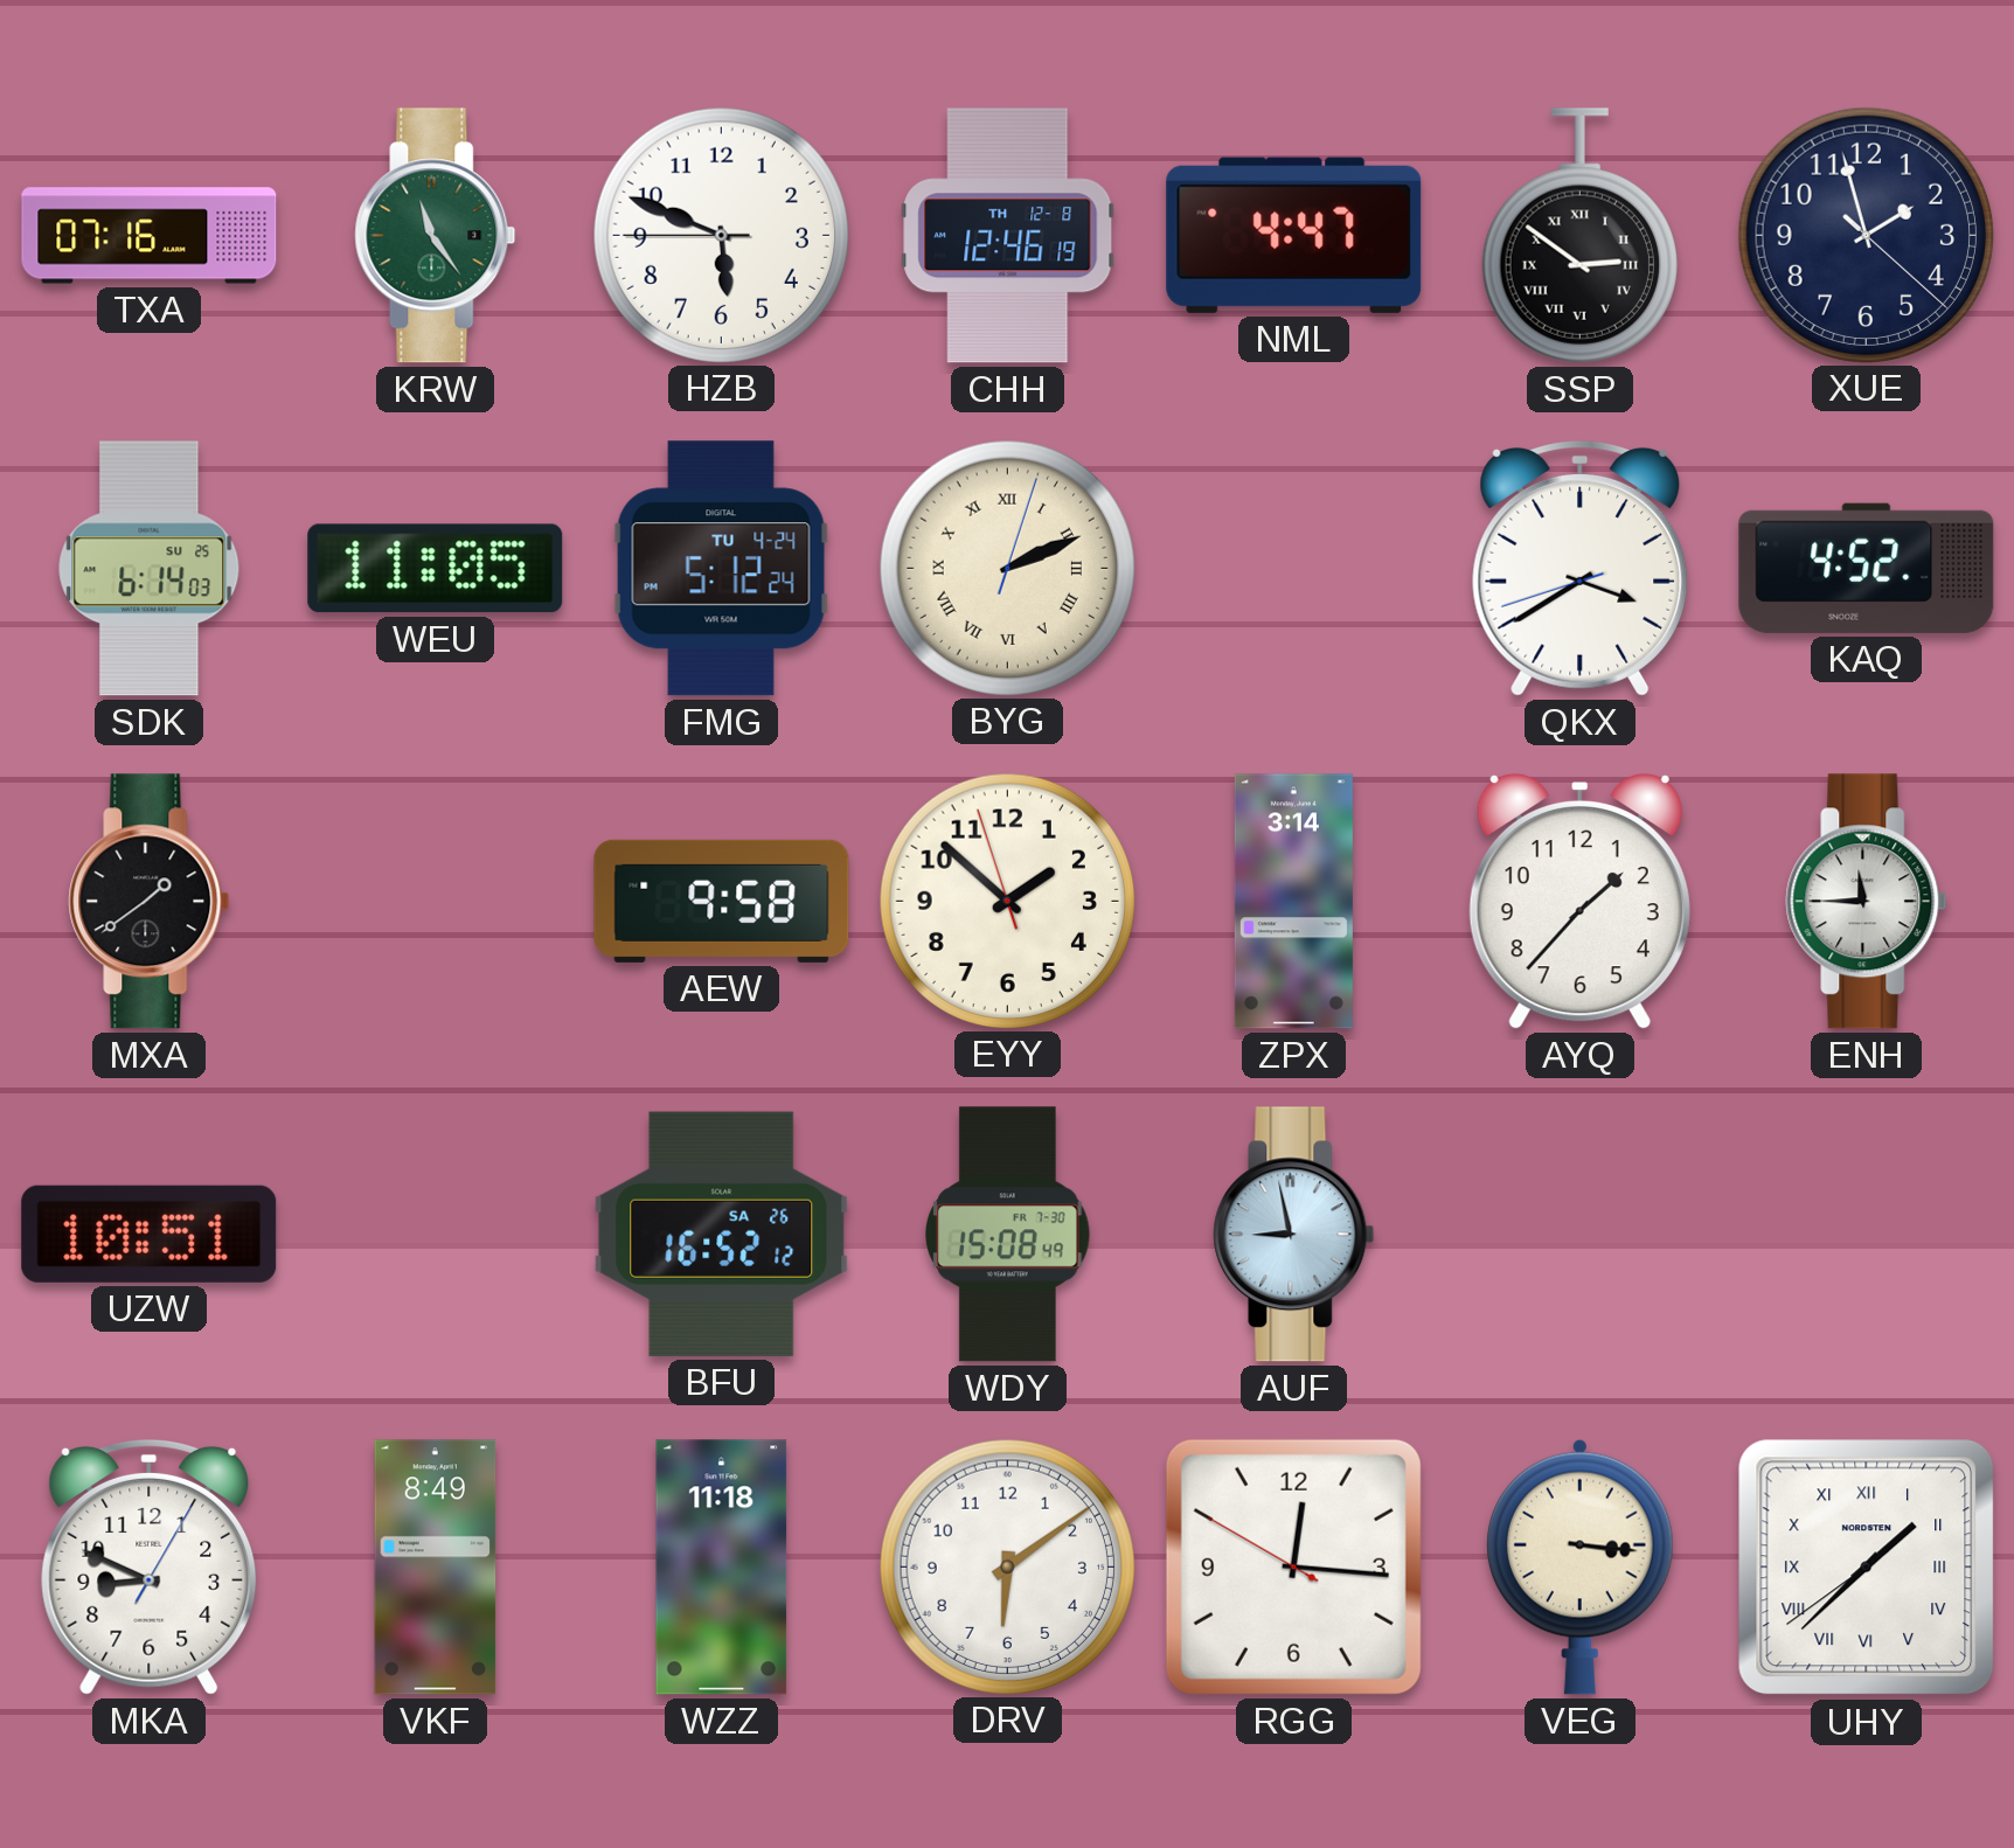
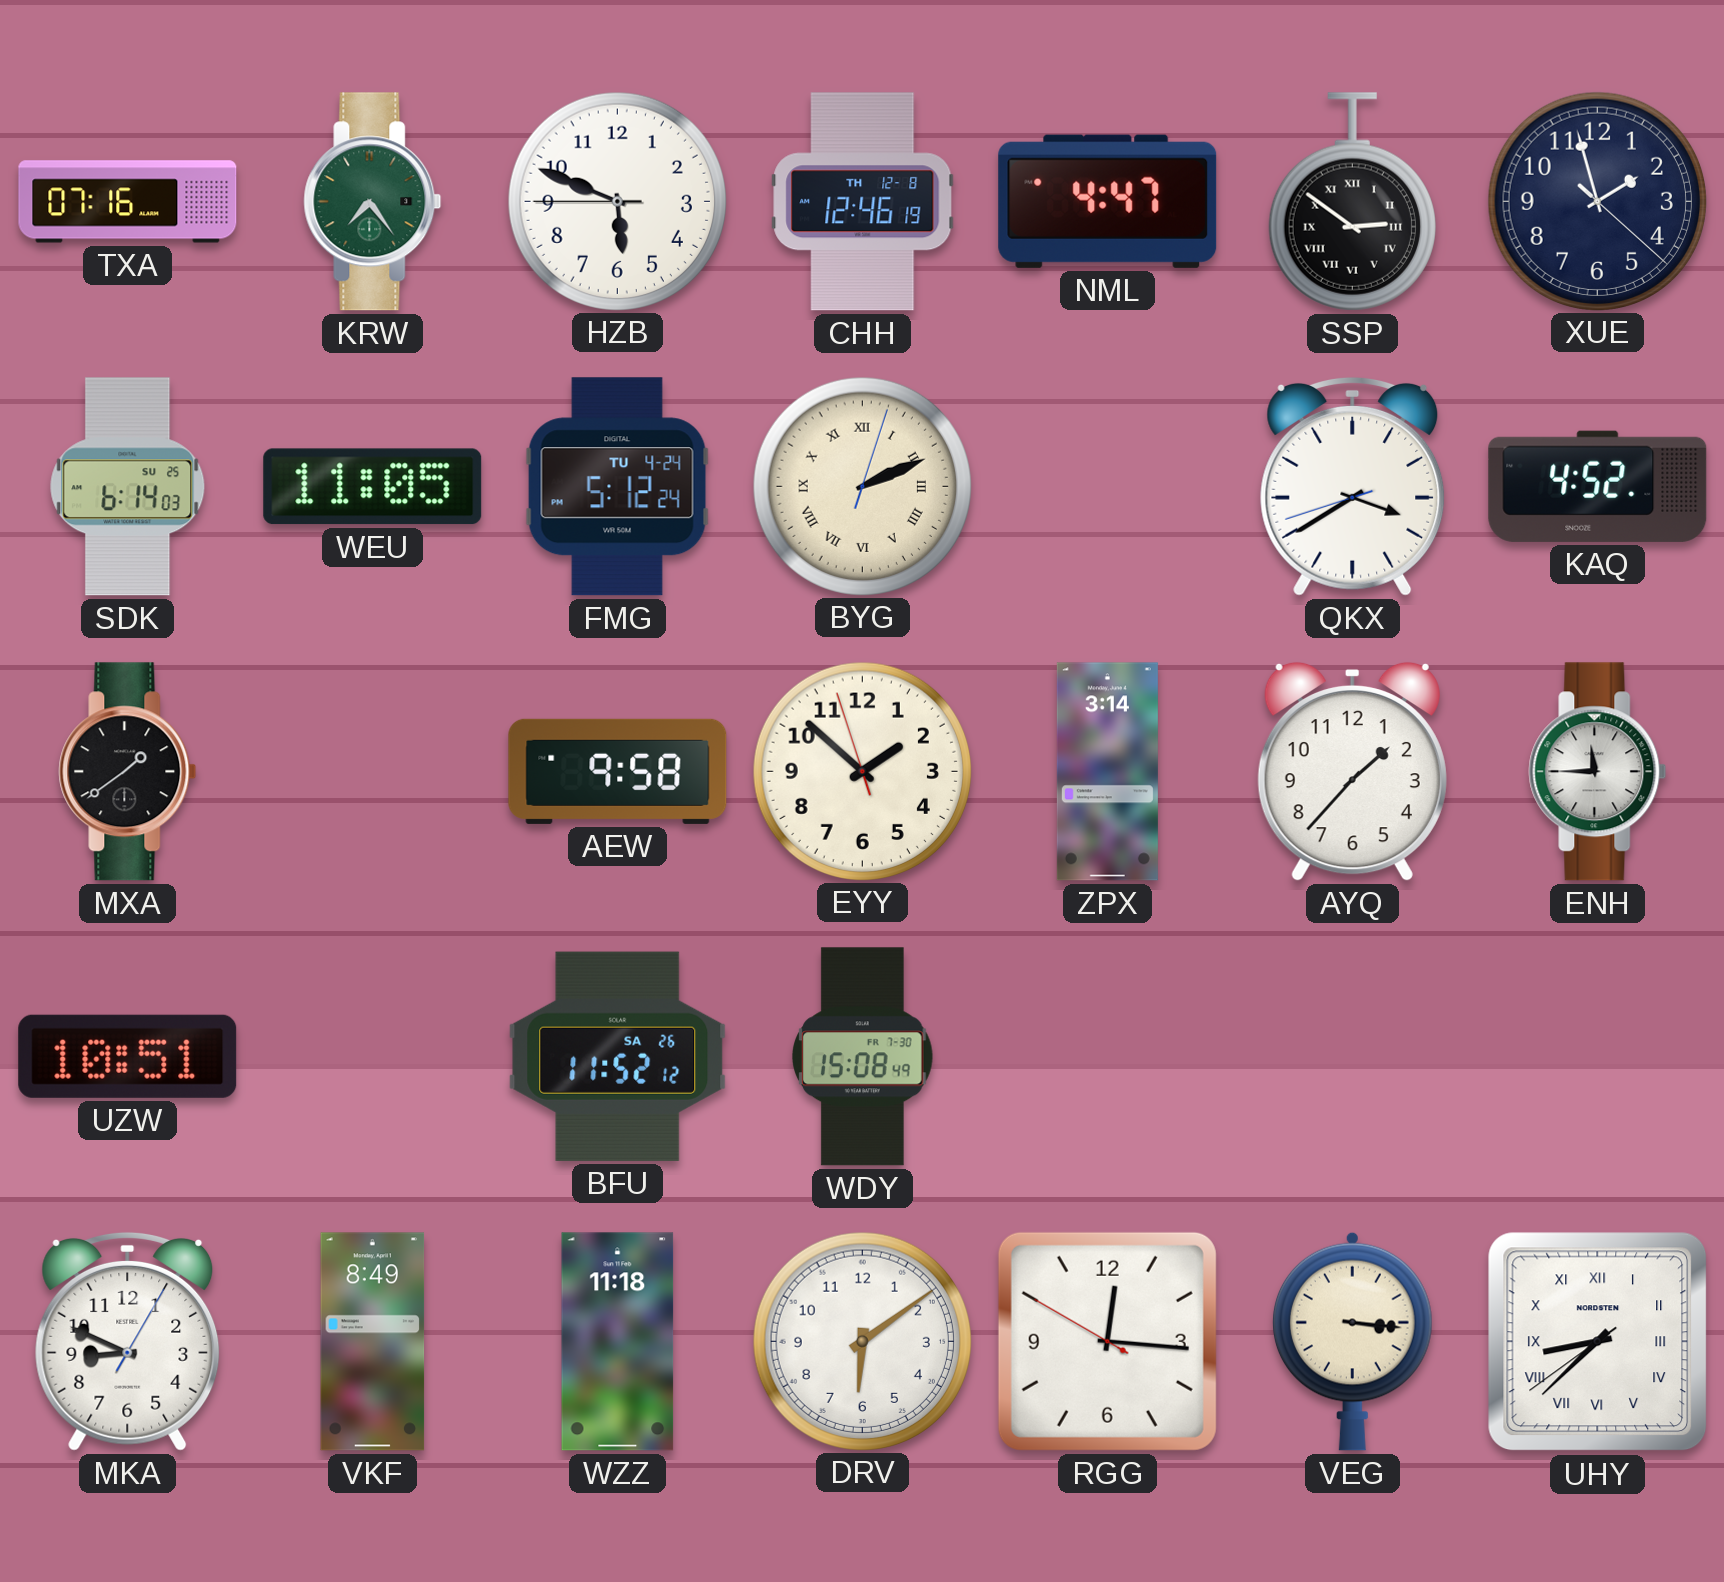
KRW: 11:24 -> 7:24 (373, 202)
BFU: 16:52 -> 11:52 (618, 1056)
AUF: 8:58 -> none (1294, 1235)
UHY: 1:37 -> 8:37 (1598, 1342)
